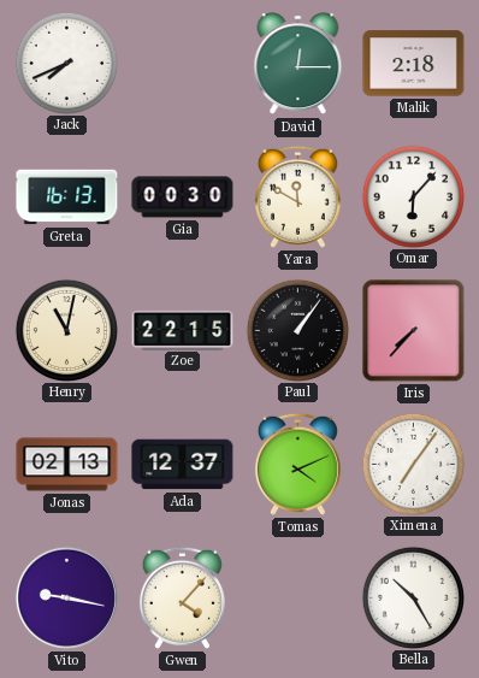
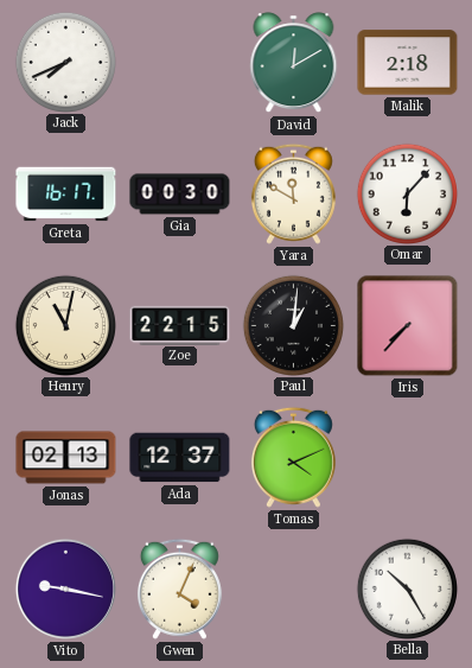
David: 12:15 -> 12:10 (294, 63)
Greta: 16:13 -> 16:17 (66, 195)
Paul: 1:06 -> 1:01 (293, 325)
Ximena: 7:06 -> none (413, 464)
Gwen: 4:07 -> 4:04 (179, 589)
